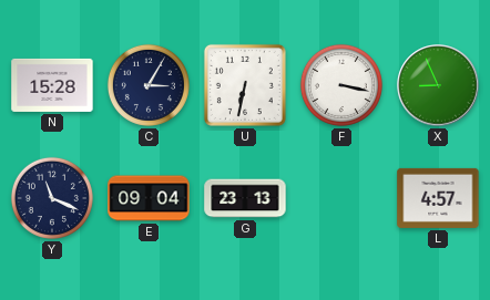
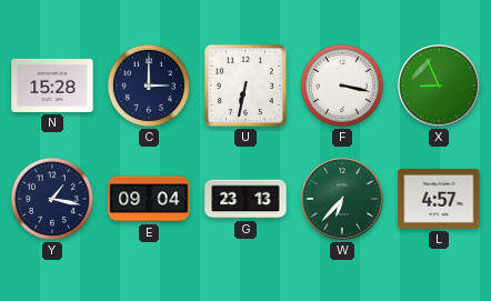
C: 3:05 -> 3:00 (149, 86)
Y: 11:19 -> 1:17 (52, 199)
W: none -> 6:37 (342, 199)
